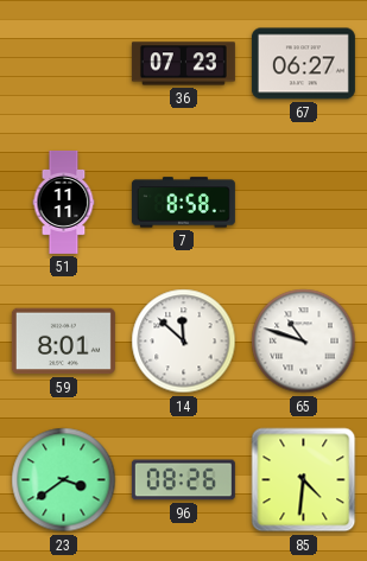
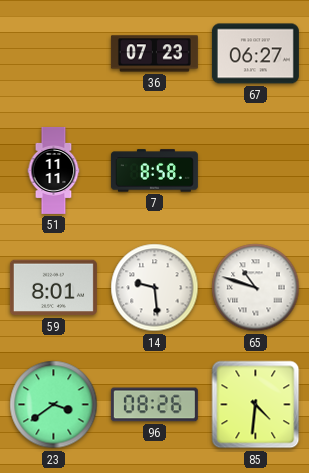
14: 11:52 -> 9:29 (155, 288)
